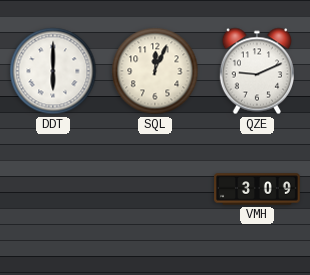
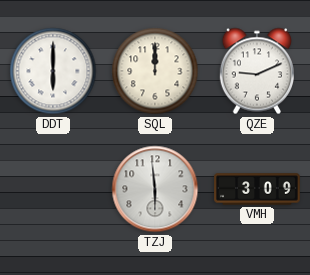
SQL: 12:04 -> 12:00 (155, 71)
TZJ: none -> 5:59 (155, 189)
